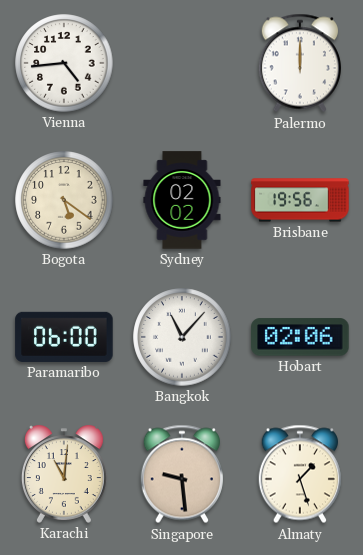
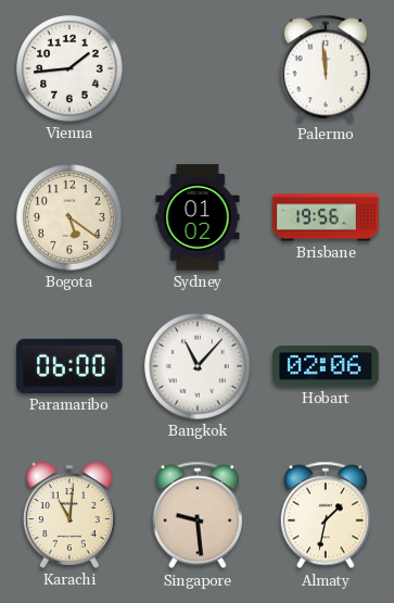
Vienna: 4:44 -> 1:44 (69, 68)
Palermo: 12:00 -> 11:59 (326, 68)
Sydney: 02:02 -> 01:02 (198, 217)
Almaty: 1:27 -> 1:32 (326, 515)
